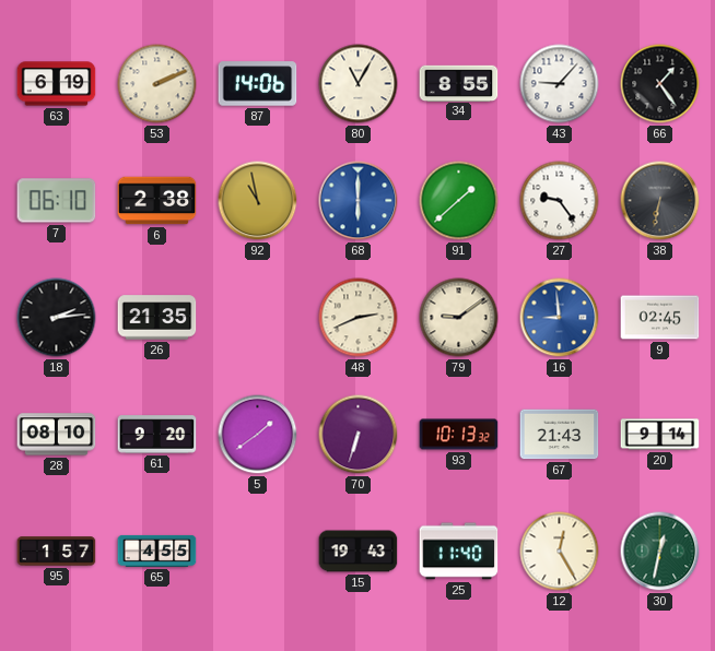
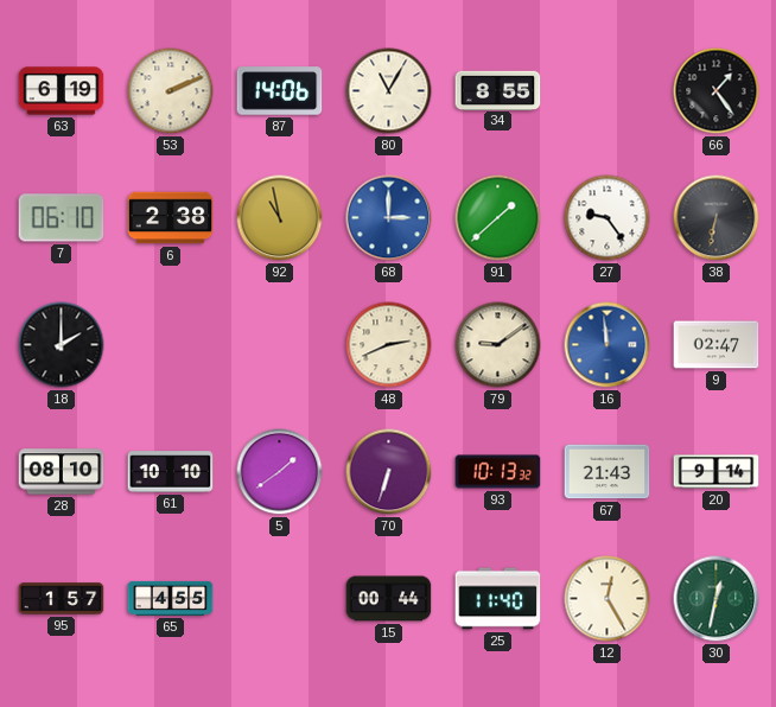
43: 9:07 -> none (560, 84)
68: 6:00 -> 3:00 (389, 218)
18: 2:14 -> 2:00 (62, 345)
26: 21:35 -> none (157, 318)
16: 8:59 -> 11:59 (608, 345)
9: 02:45 -> 02:47 (717, 345)
61: 9:20 -> 10:10 (171, 472)
15: 19:43 -> 00:44 (389, 599)
